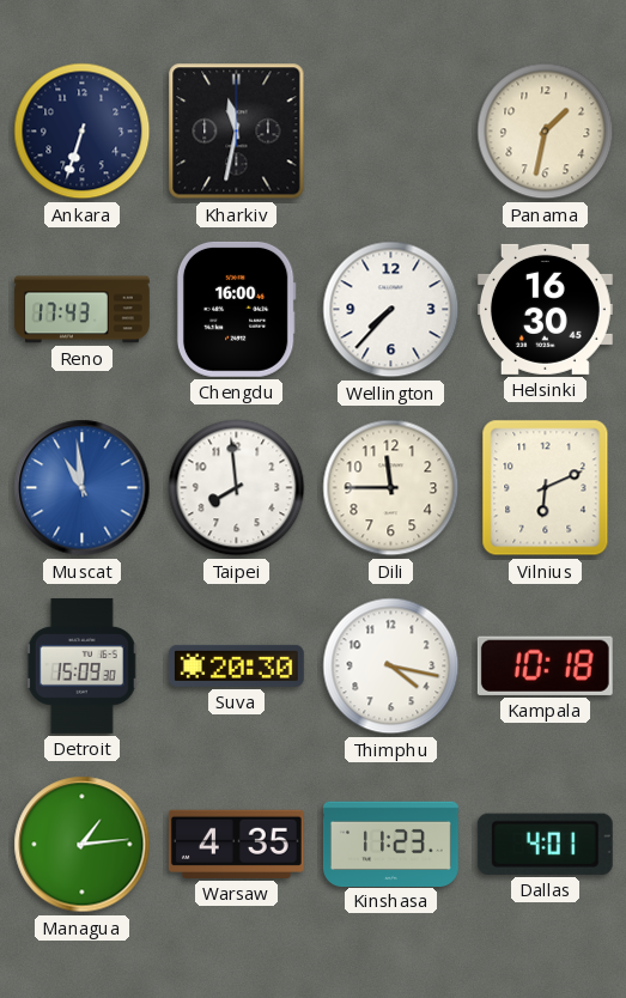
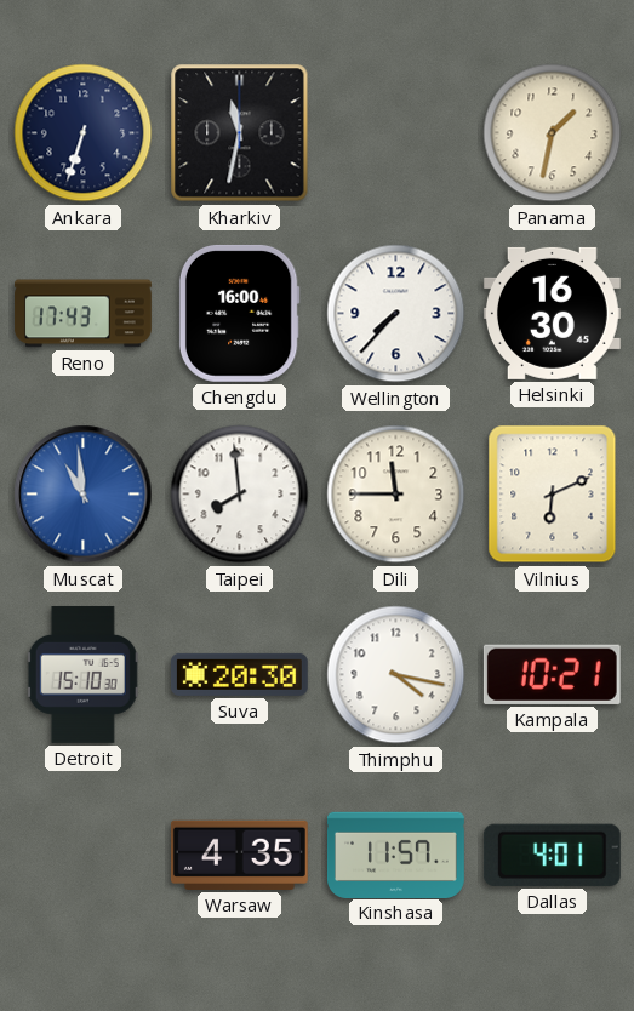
Detroit: 15:09 -> 15:10 (82, 674)
Kampala: 10:18 -> 10:21 (552, 674)
Managua: 1:14 -> none (83, 845)
Kinshasa: 11:23 -> 11:57 (396, 855)
